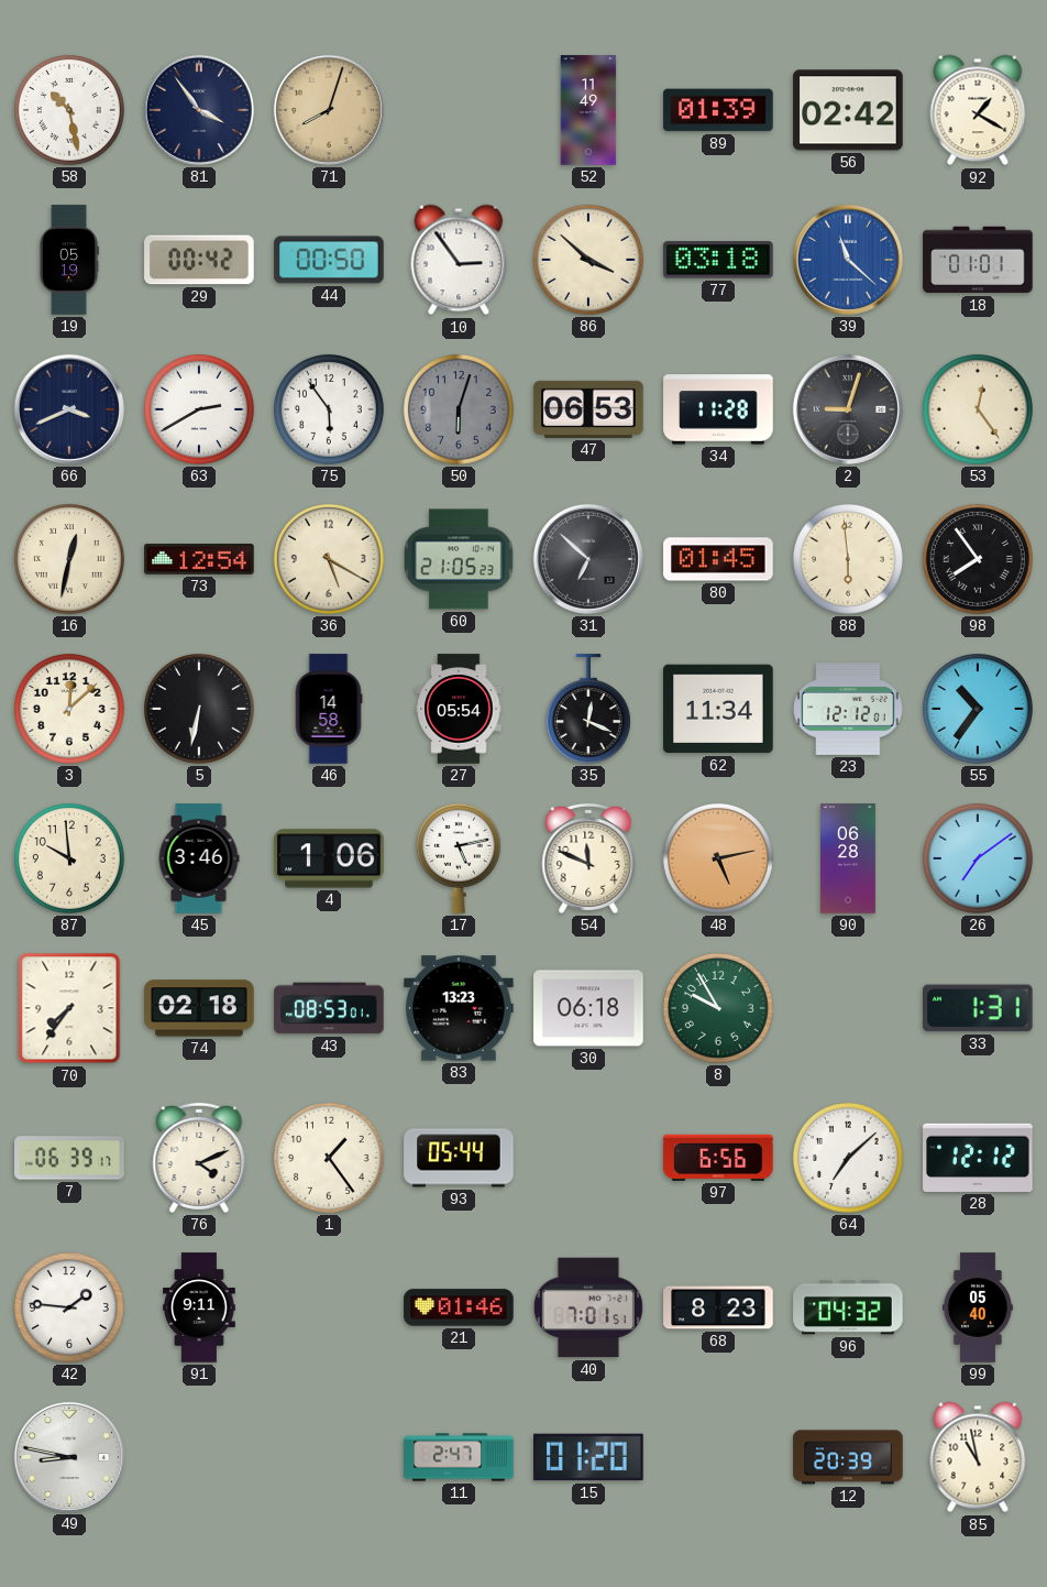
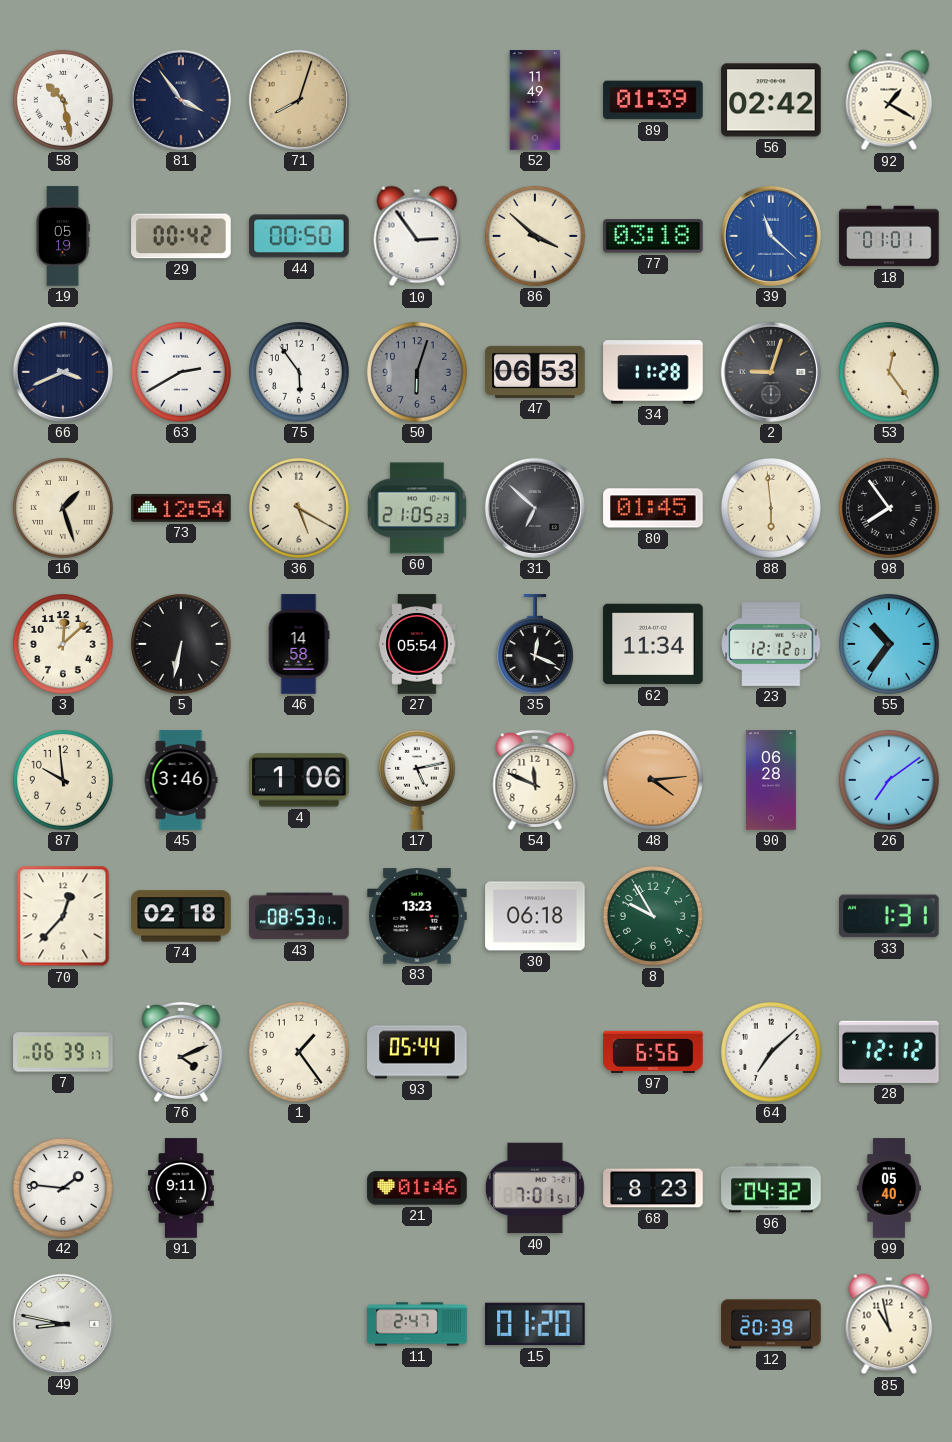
16: 12:32 -> 1:27 (63, 508)
48: 5:13 -> 4:14 (653, 780)
70: 7:36 -> 12:37 (63, 916)
